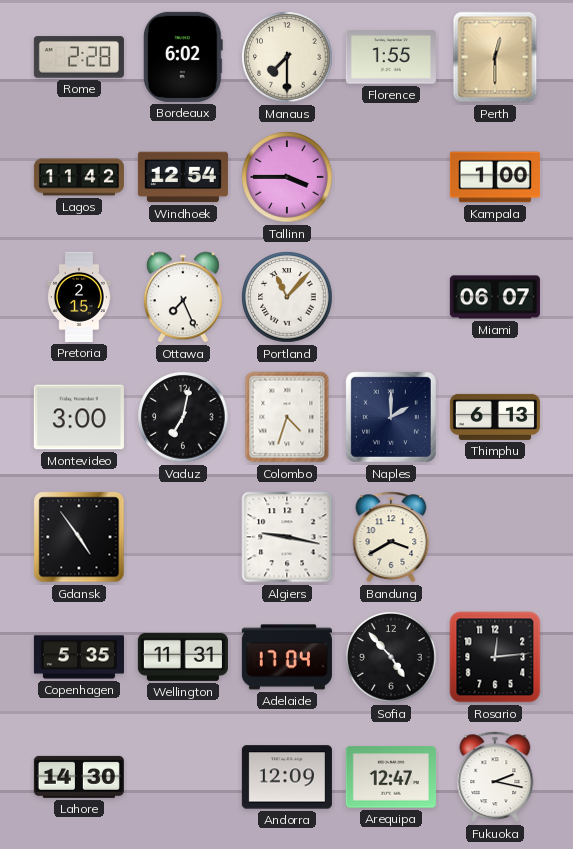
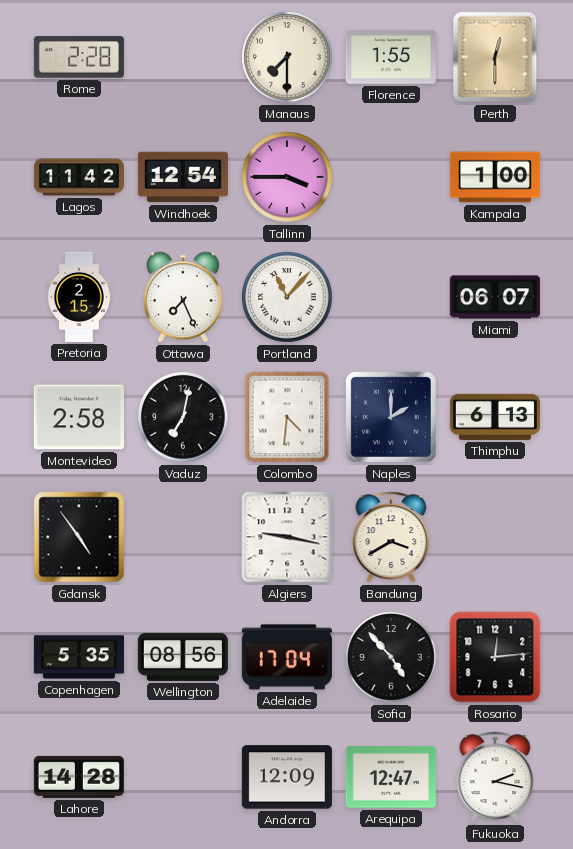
Bordeaux: 6:02 -> none (183, 57)
Montevideo: 3:00 -> 2:58 (79, 417)
Colombo: 4:33 -> 4:31 (287, 417)
Wellington: 11:31 -> 08:56 (183, 657)
Lahore: 14:30 -> 14:28 (79, 777)
